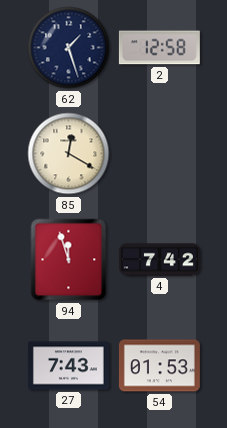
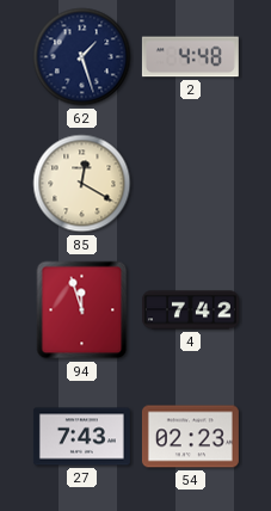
2: 12:58 -> 4:48 (190, 57)
54: 01:53 -> 02:23 (190, 437)
